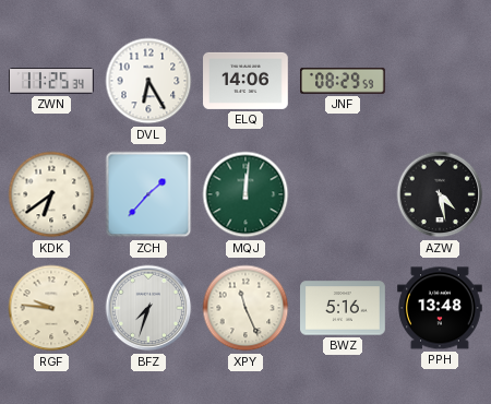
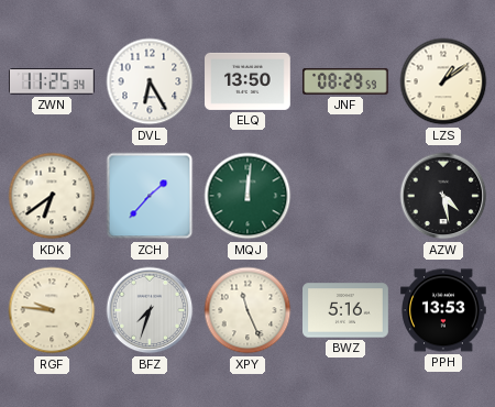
ELQ: 14:06 -> 13:50 (249, 81)
LZS: none -> 1:09 (443, 81)
PPH: 13:48 -> 13:53 (444, 310)
